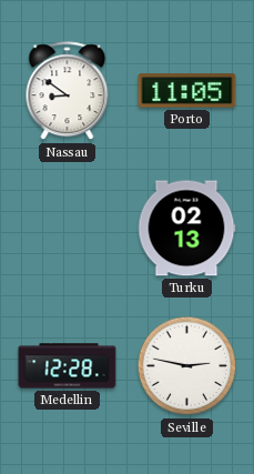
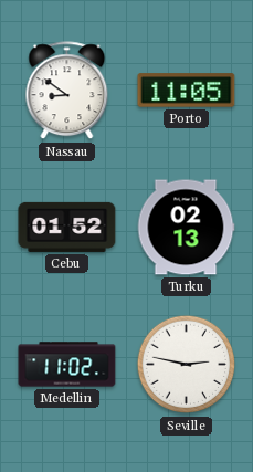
Cebu: none -> 01:52 (67, 227)
Medellin: 12:28 -> 11:02 (67, 365)
